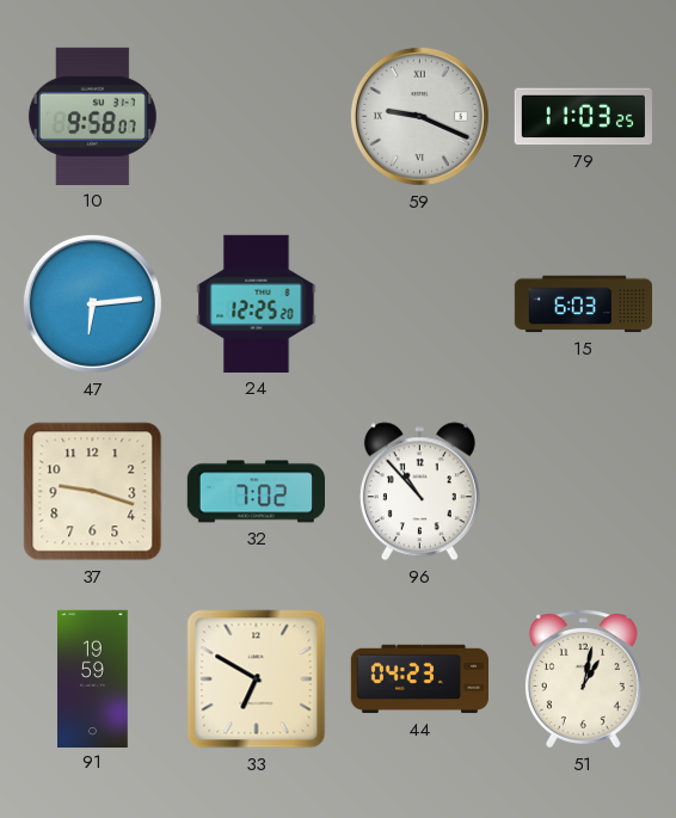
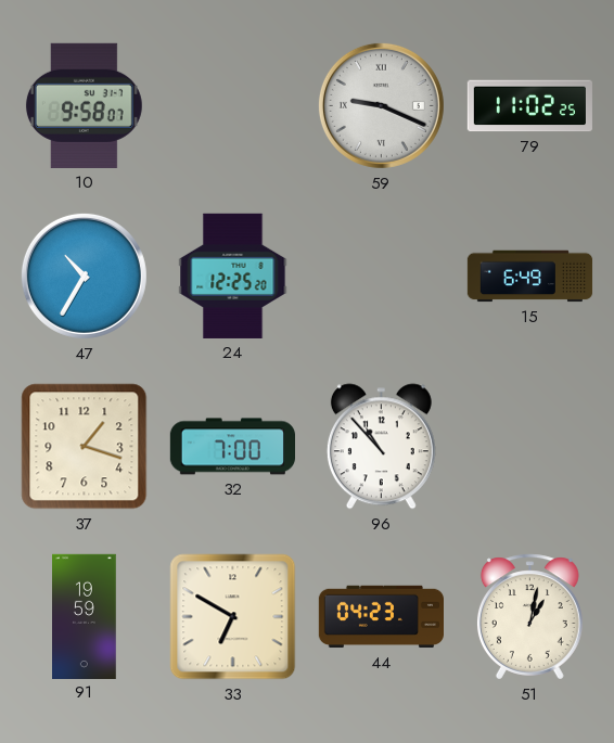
79: 11:03 -> 11:02 (529, 106)
47: 6:14 -> 10:35 (84, 276)
15: 6:03 -> 6:49 (530, 277)
37: 9:18 -> 1:18 (85, 447)
32: 7:02 -> 7:00 (232, 447)
